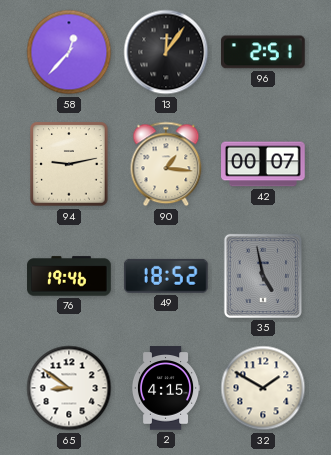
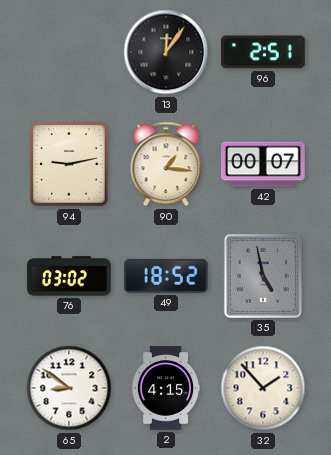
58: 12:37 -> none (69, 52)
76: 19:46 -> 03:02 (69, 276)
32: 1:50 -> 1:53 (263, 388)
